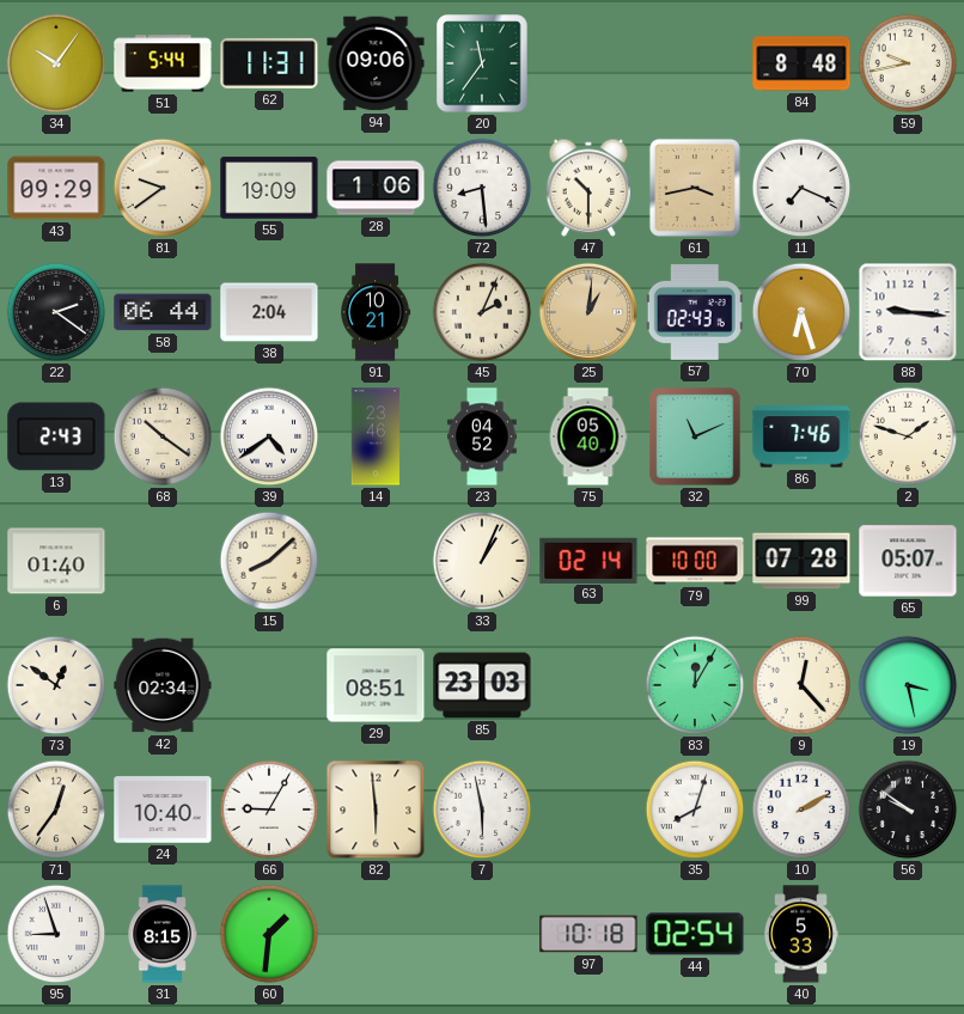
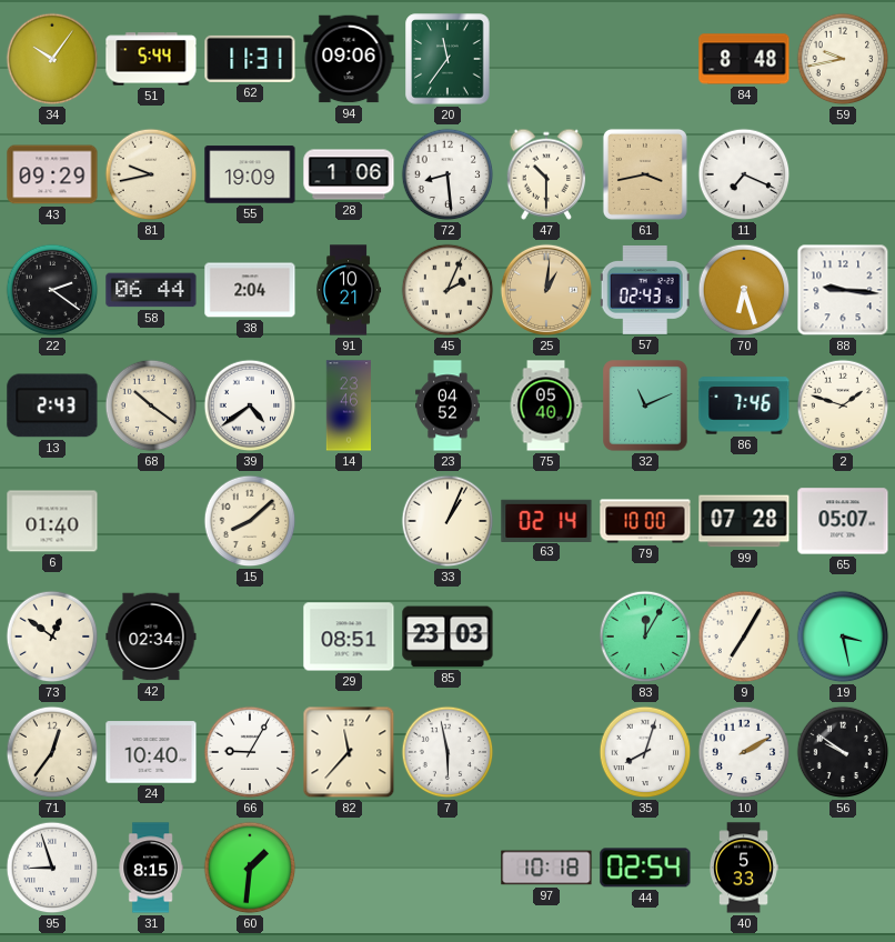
81: 9:39 -> 9:43 (151, 174)
9: 12:23 -> 7:05 (744, 637)
82: 5:59 -> 11:37 (349, 752)
